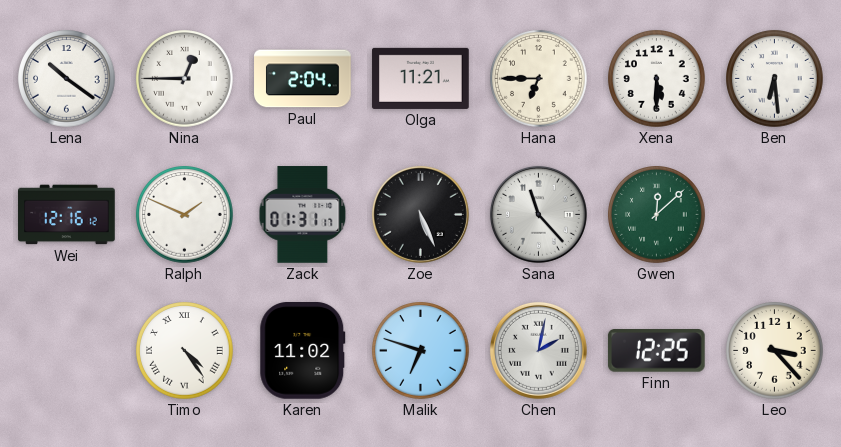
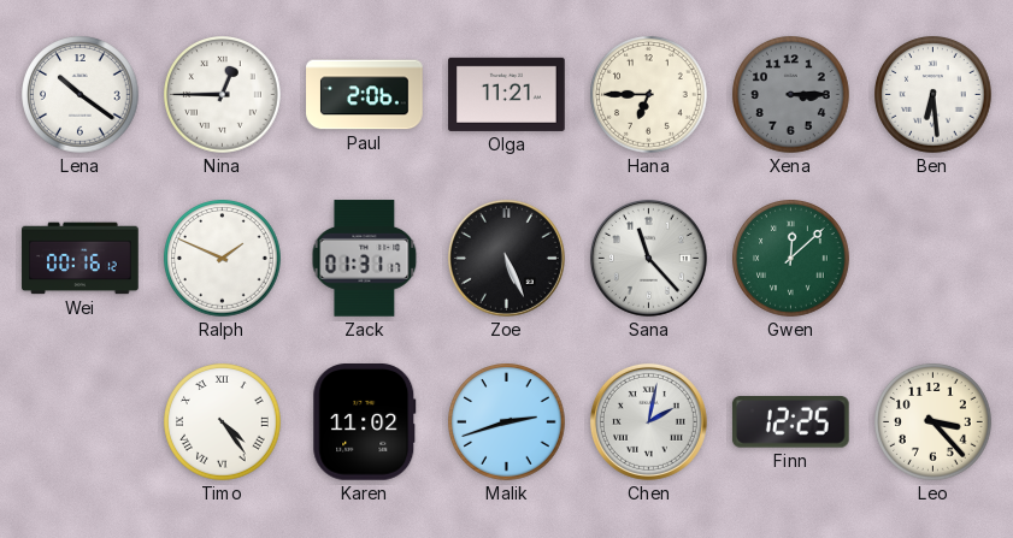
Paul: 2:04 -> 2:06 (365, 95)
Xena: 5:30 -> 3:15 (791, 95)
Xena dial: white -> grey (791, 95)
Wei: 12:16 -> 00:16 (81, 259)
Malik: 6:48 -> 2:42 (507, 422)
